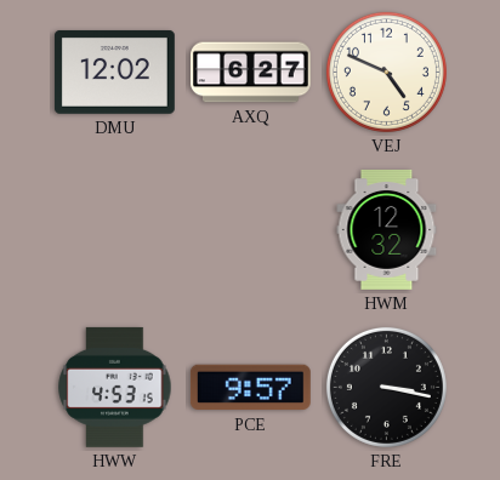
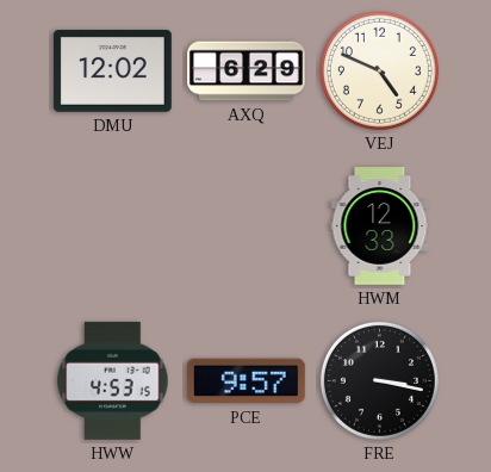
AXQ: 6:27 -> 6:29 (247, 72)
HWM: 12:32 -> 12:33 (380, 225)
